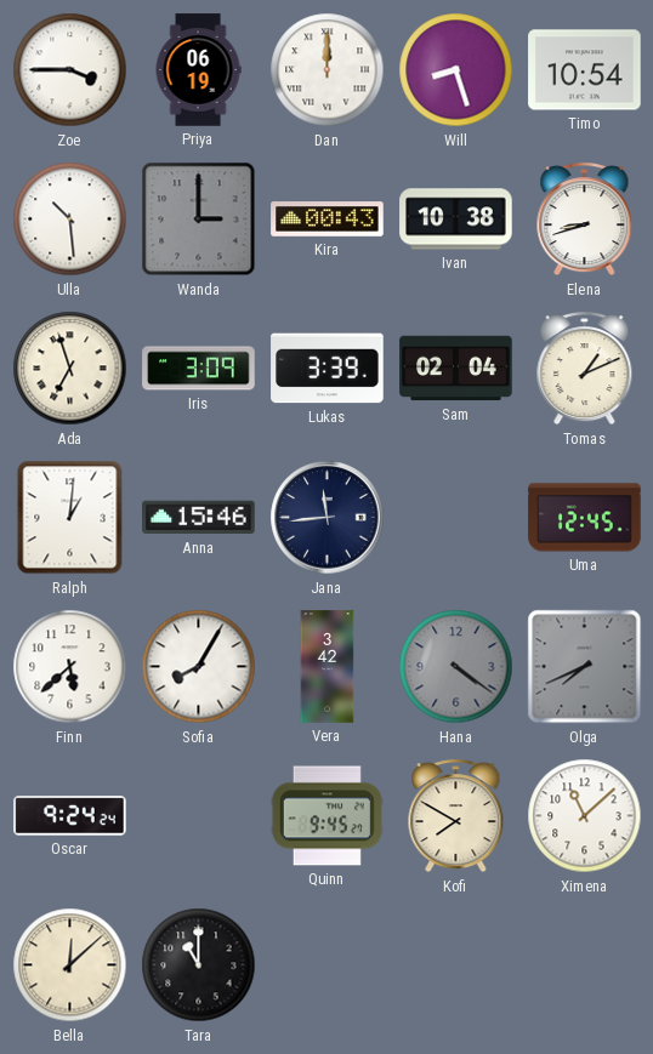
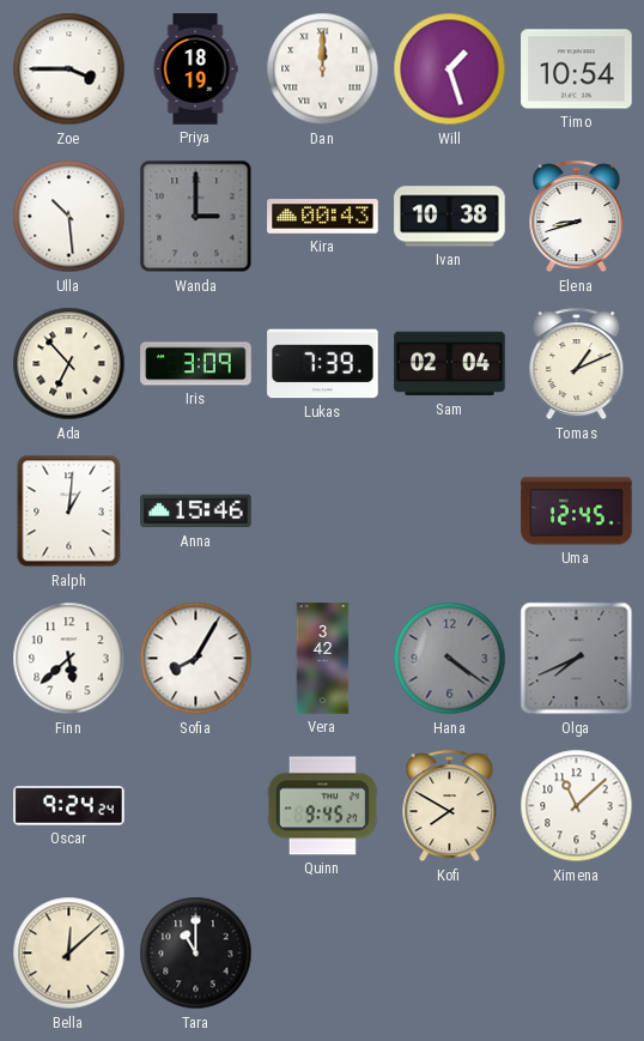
Priya: 06:19 -> 18:19 (195, 69)
Will: 8:27 -> 1:27 (450, 69)
Ada: 6:57 -> 6:53 (69, 364)
Lukas: 3:39 -> 7:39 (323, 364)
Jana: 11:44 -> none (328, 518)
